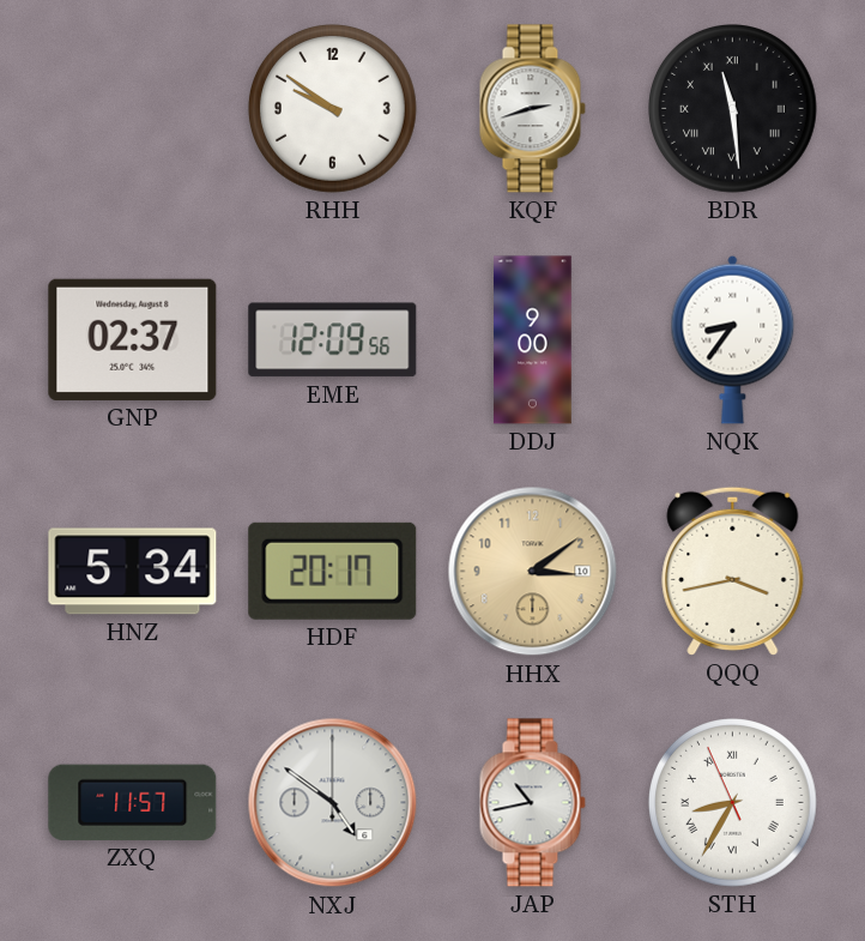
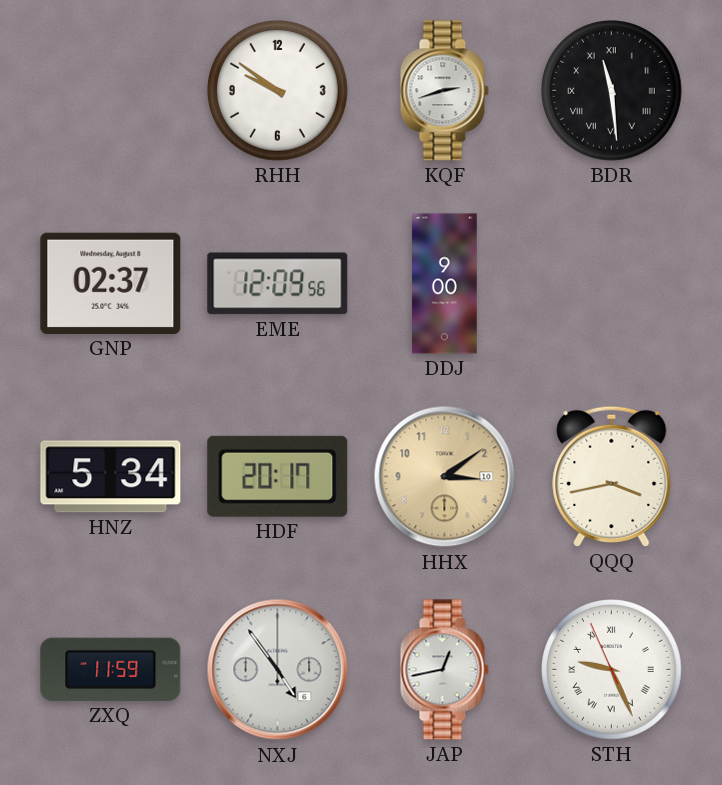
NQK: 8:36 -> none (733, 339)
ZXQ: 11:57 -> 11:59 (111, 669)
NXJ: 4:51 -> 4:54 (278, 670)
JAP: 10:43 -> 12:43 (444, 670)
STH: 8:34 -> 9:25 (612, 670)
